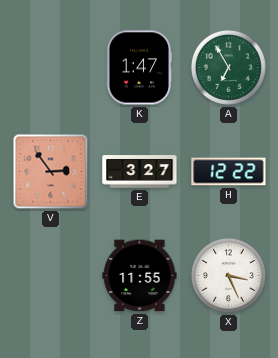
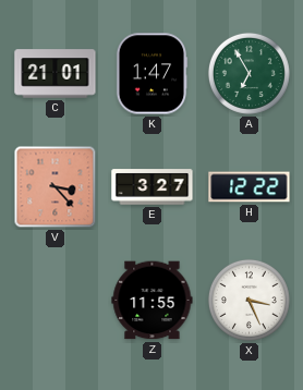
C: none -> 21:01 (56, 74)
V: 2:54 -> 3:23 (56, 187)
